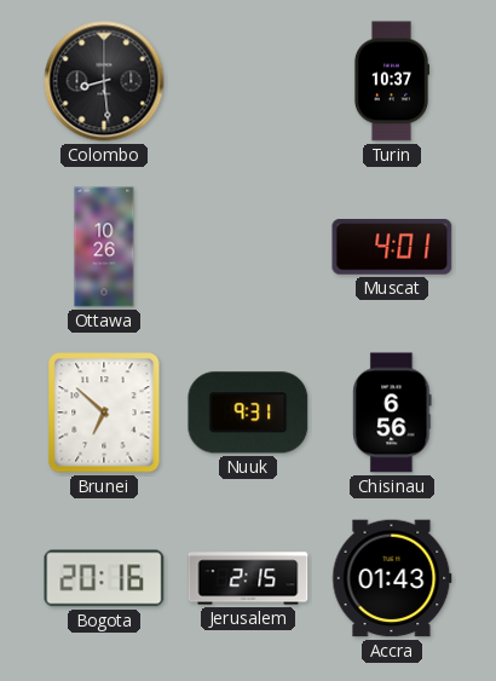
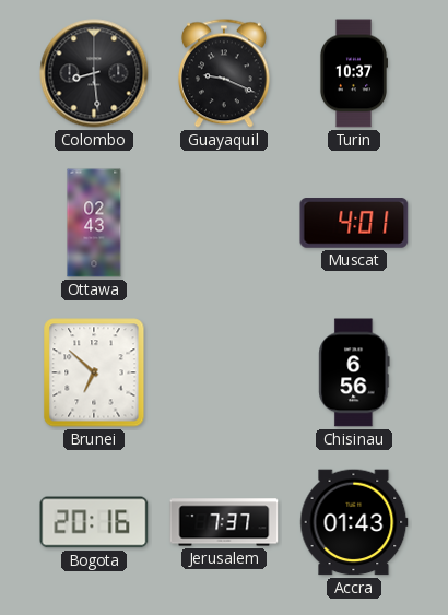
Guayaquil: none -> 9:19 (224, 73)
Ottawa: 10:26 -> 02:43 (94, 223)
Nuuk: 9:31 -> none (248, 412)
Jerusalem: 2:15 -> 7:37 (224, 522)
